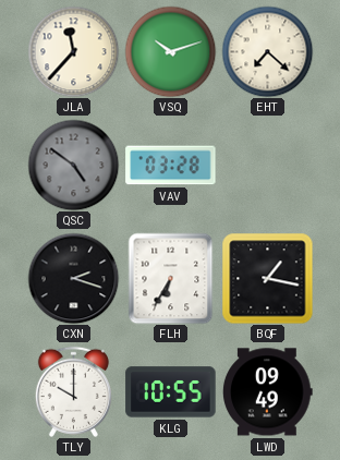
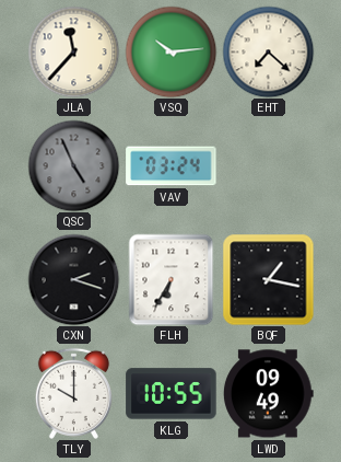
VSQ: 10:12 -> 10:14 (170, 51)
QSC: 4:51 -> 4:56 (73, 165)
VAV: 03:28 -> 03:24 (172, 166)
